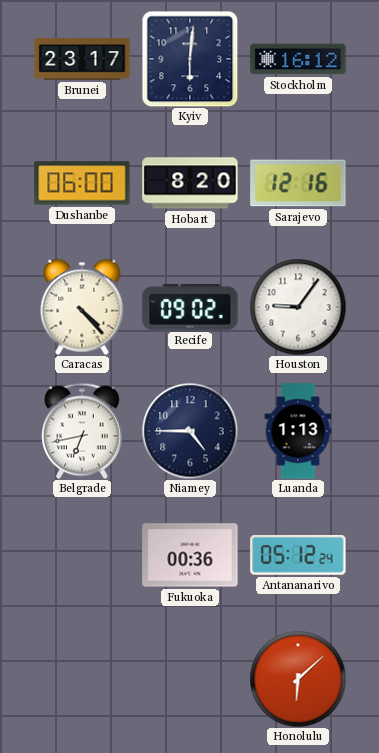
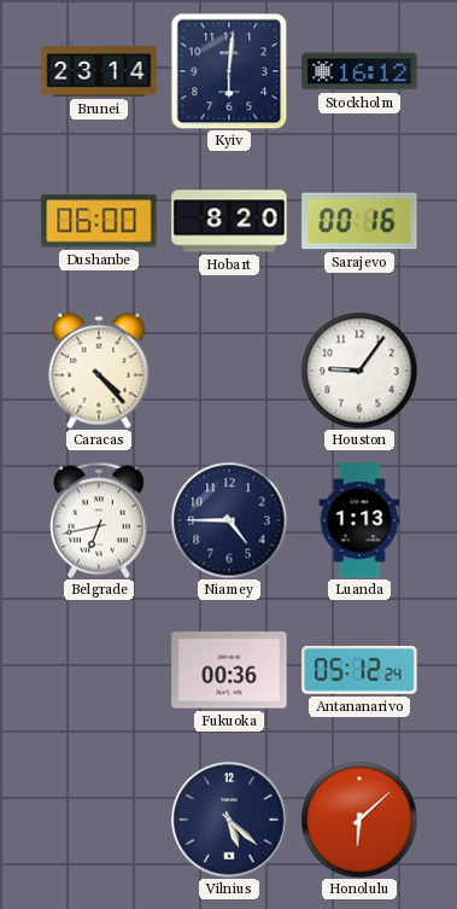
Brunei: 23:17 -> 23:14 (99, 71)
Sarajevo: 12:16 -> 00:16 (359, 221)
Recife: 09:02 -> none (190, 307)
Vilnius: none -> 5:22 (229, 820)
